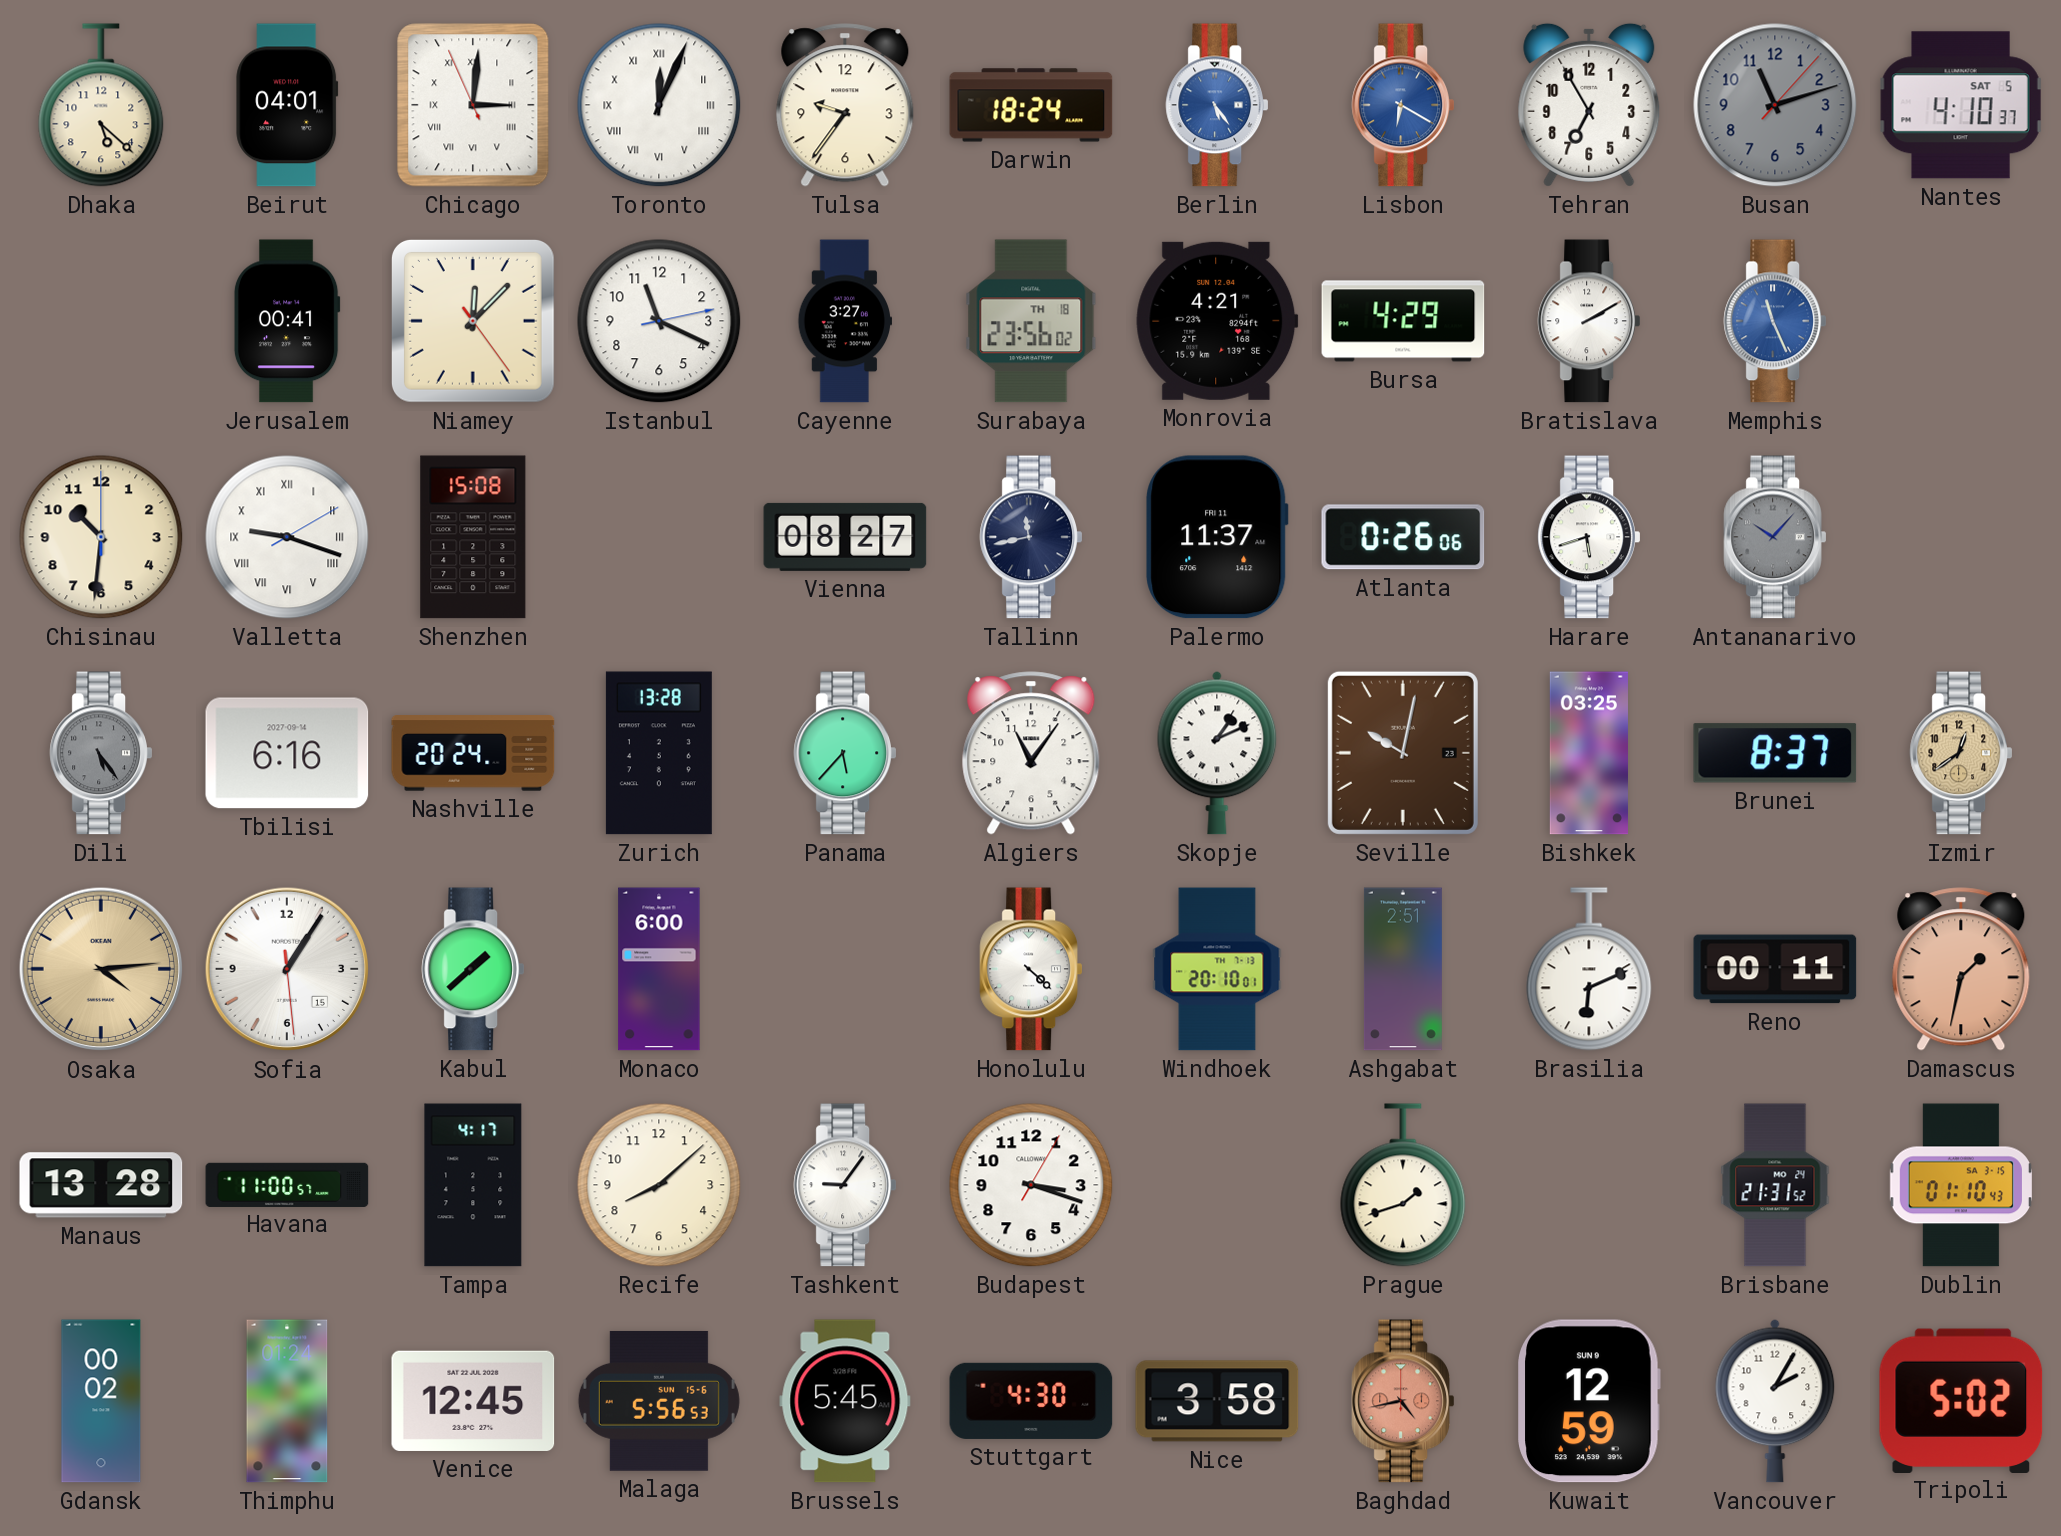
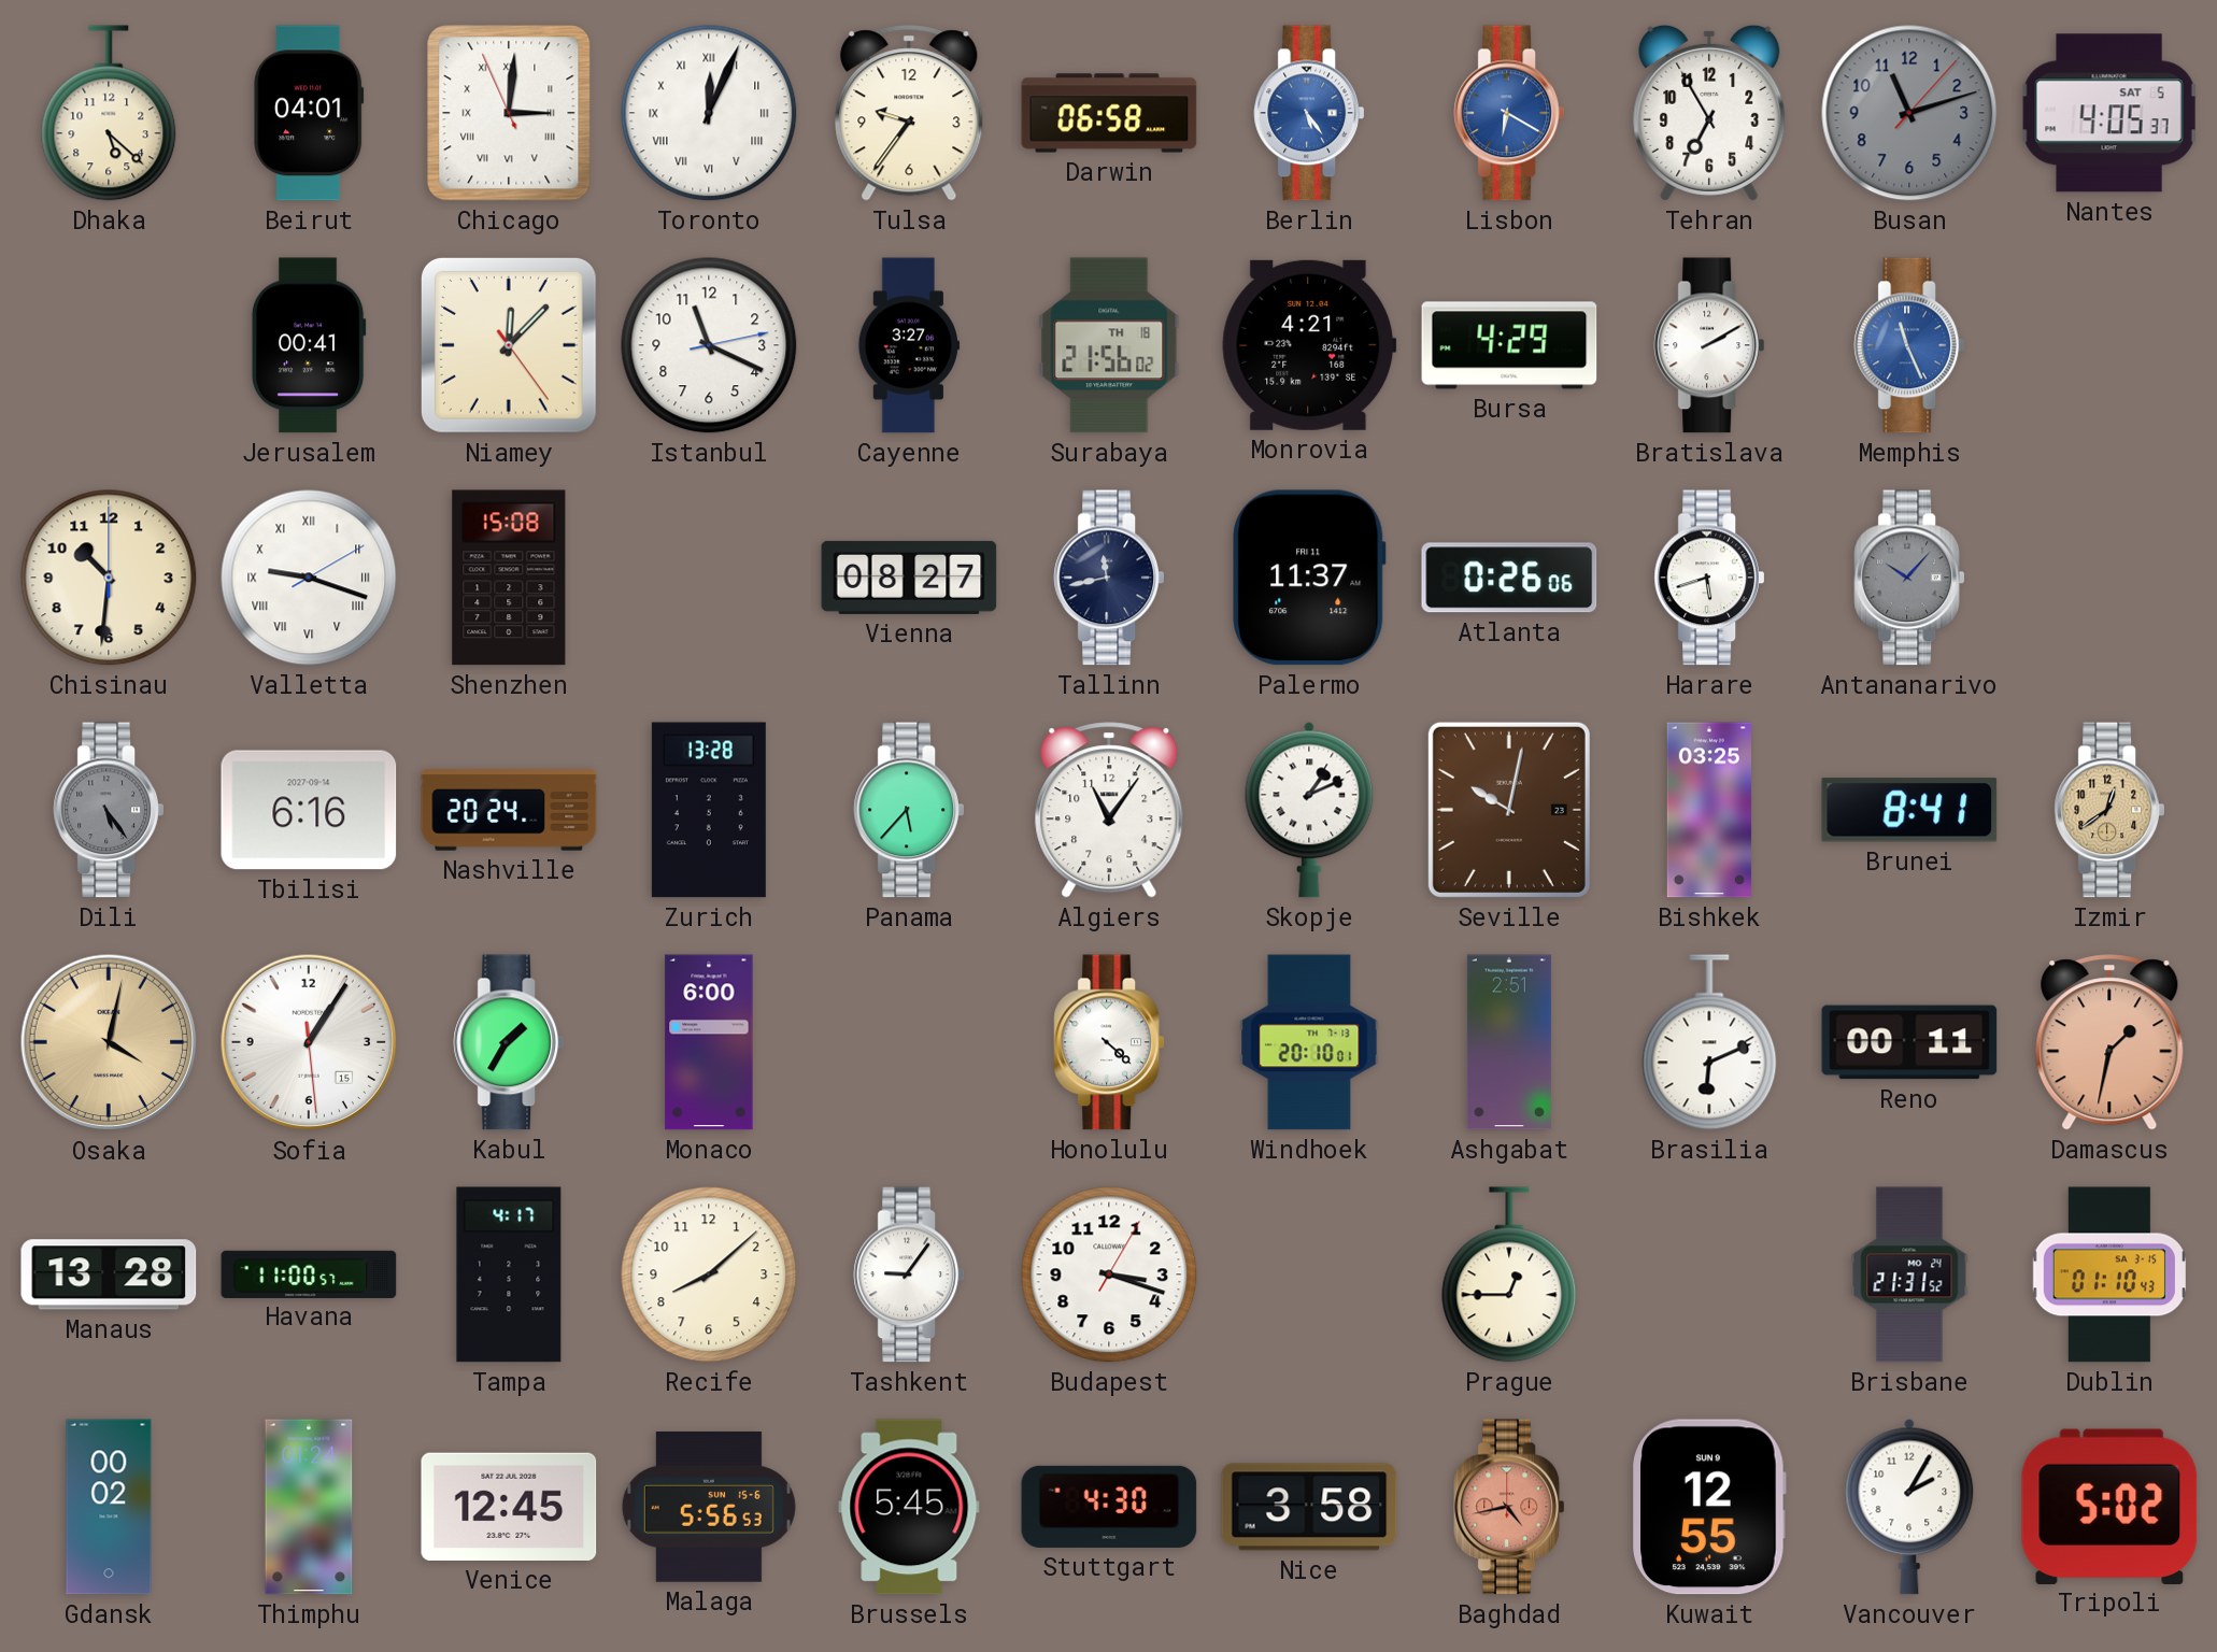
Darwin: 18:24 -> 06:58 (1109, 113)
Nantes: 4:10 -> 4:05 (2109, 113)
Surabaya: 23:56 -> 21:56 (1109, 345)
Brunei: 8:37 -> 8:41 (1909, 810)
Osaka: 4:14 -> 4:02 (109, 1042)
Kabul: 1:38 -> 1:35 (508, 1042)
Prague: 1:42 -> 12:45 (1509, 1274)
Kuwait: 12:59 -> 12:55 (1709, 1507)
